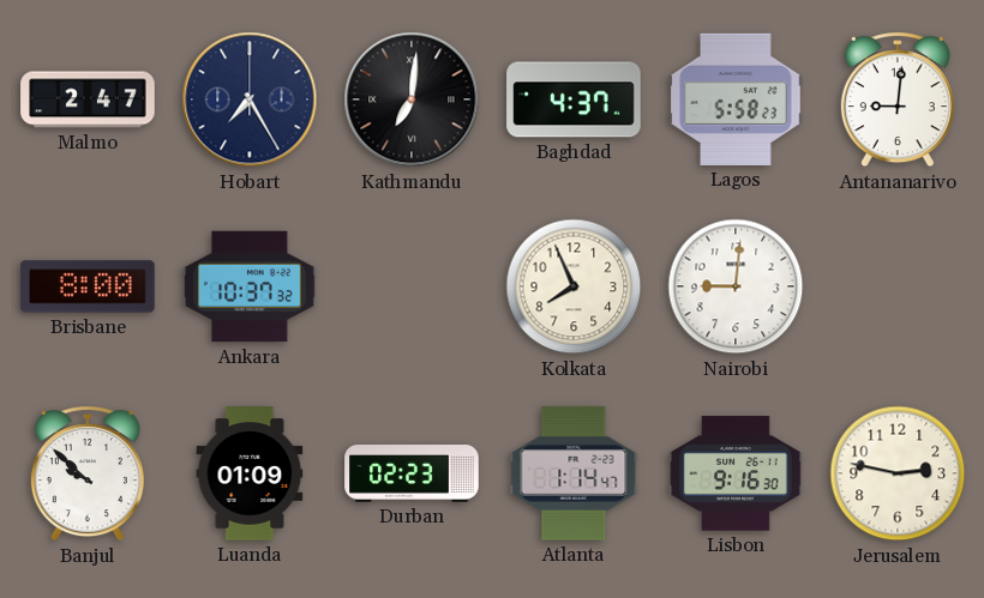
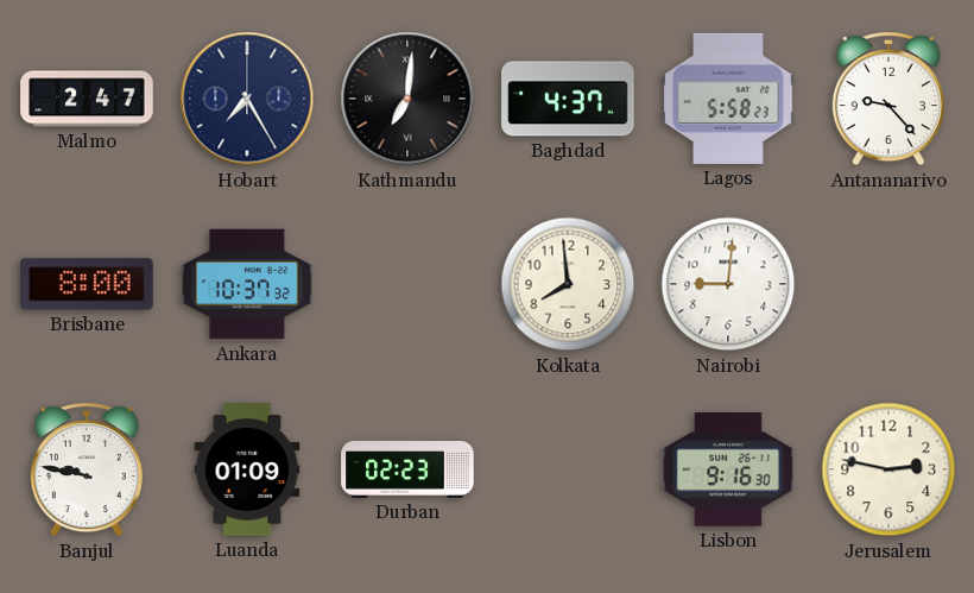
Antananarivo: 9:01 -> 9:23 (888, 100)
Kolkata: 7:56 -> 7:59 (568, 284)
Banjul: 9:52 -> 9:47 (87, 471)
Atlanta: 1:14 -> none (574, 473)
